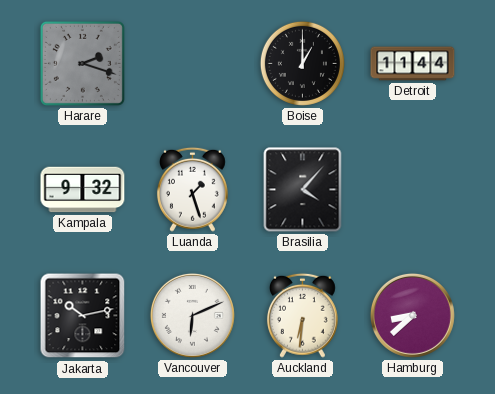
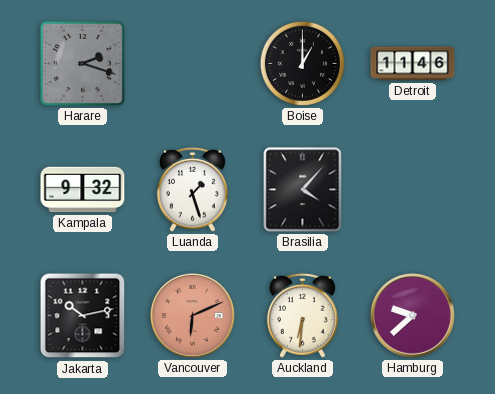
Detroit: 11:44 -> 11:46 (413, 64)
Vancouver dial: white -> salmon (192, 315)
Hamburg: 8:38 -> 9:38 (412, 315)
